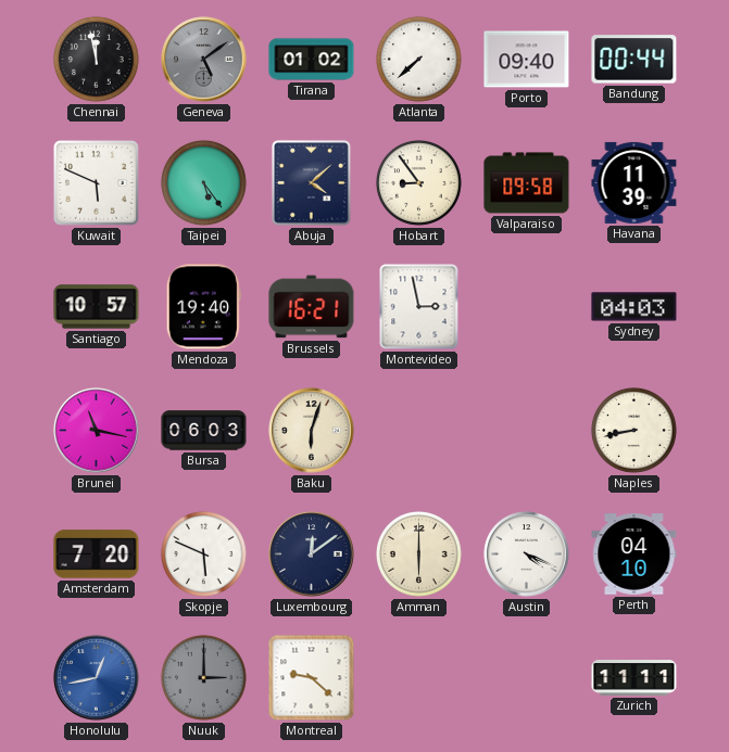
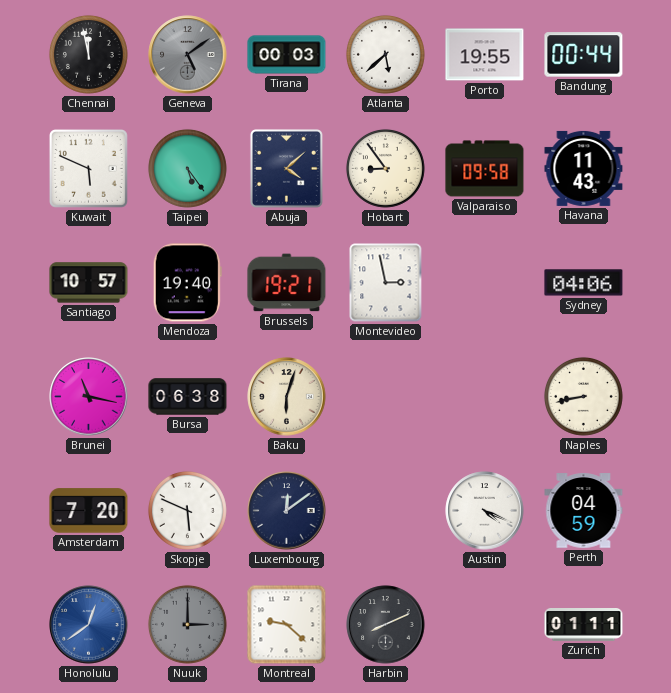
Tirana: 01:02 -> 00:03 (287, 55)
Atlanta: 7:38 -> 5:38 (385, 54)
Porto: 09:40 -> 19:55 (485, 55)
Havana: 11:39 -> 11:43 (584, 168)
Brussels: 16:21 -> 19:21 (287, 283)
Sydney: 04:03 -> 04:06 (584, 283)
Bursa: 06:03 -> 06:38 (188, 397)
Amman: 6:00 -> none (418, 553)
Perth: 04:10 -> 04:59 (584, 511)
Honolulu: 12:43 -> 12:39 (89, 625)
Harbin: none -> 8:11 (386, 625)
Zurich: 11:11 -> 01:11 (584, 625)
